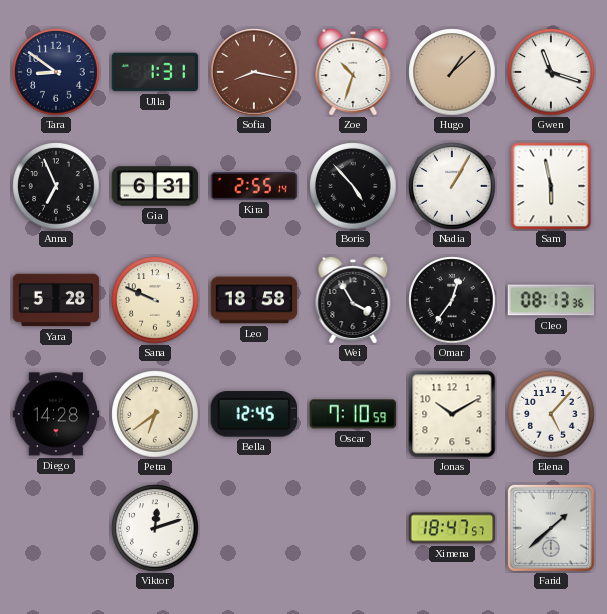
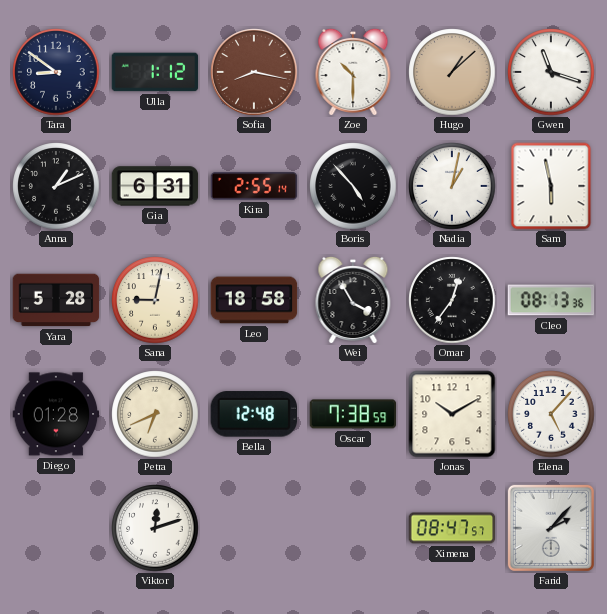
Ulla: 1:31 -> 1:12 (155, 72)
Zoe: 10:33 -> 10:30 (353, 71)
Anna: 6:56 -> 1:11 (56, 186)
Nadia: 1:05 -> 1:02 (452, 186)
Sana: 9:49 -> 9:02 (155, 300)
Diego: 14:28 -> 01:28 (56, 414)
Petra: 6:39 -> 6:41 (155, 414)
Bella: 12:45 -> 12:48 (253, 414)
Oscar: 7:10 -> 7:38 (353, 414)
Ximena: 18:47 -> 08:47 (452, 528)
Farid: 1:38 -> 2:07 (551, 528)
